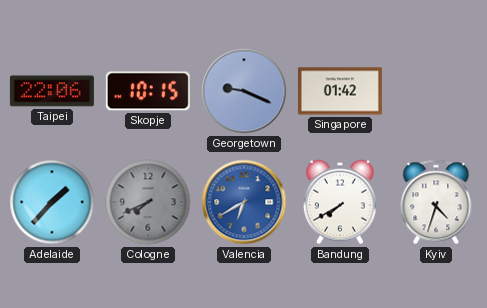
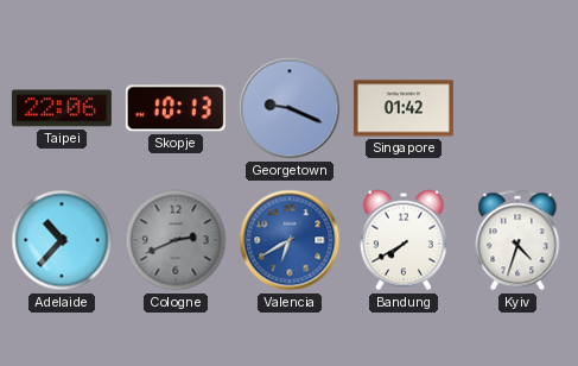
Skopje: 10:15 -> 10:13 (176, 108)
Adelaide: 1:37 -> 10:37 (62, 240)
Cologne: 7:41 -> 2:41 (176, 240)
